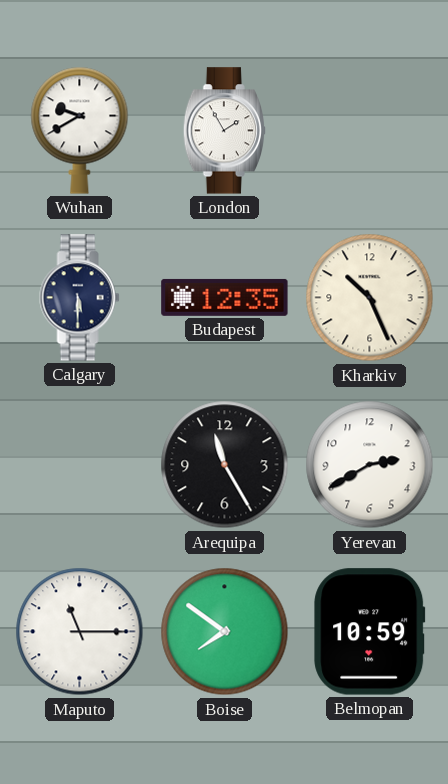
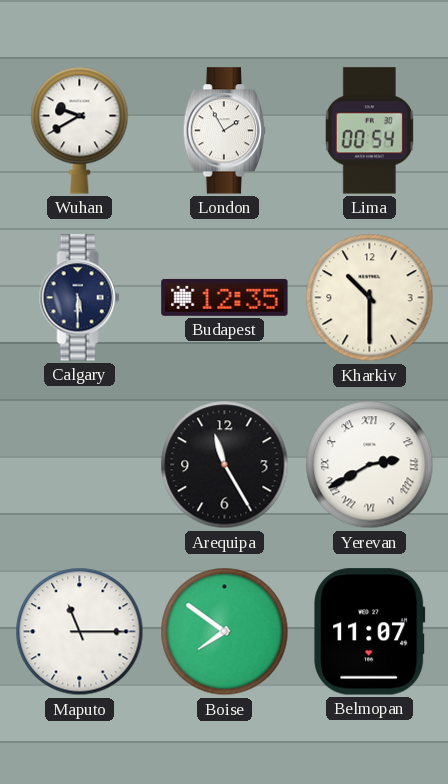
Lima: none -> 00:54 (369, 131)
Kharkiv: 10:26 -> 10:30 (370, 298)
Yerevan numerals: Arabic -> Roman (370, 465)
Belmopan: 10:59 -> 11:07 (370, 632)
